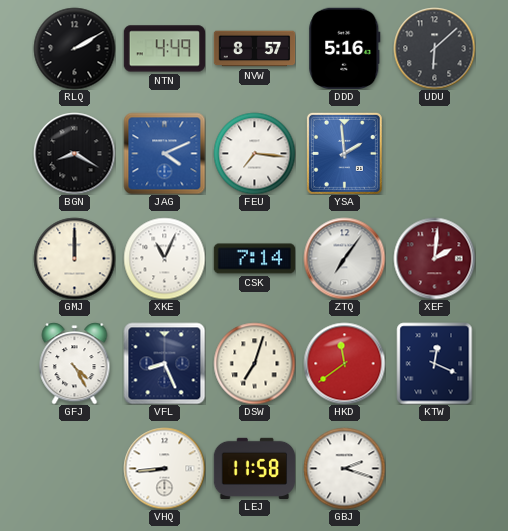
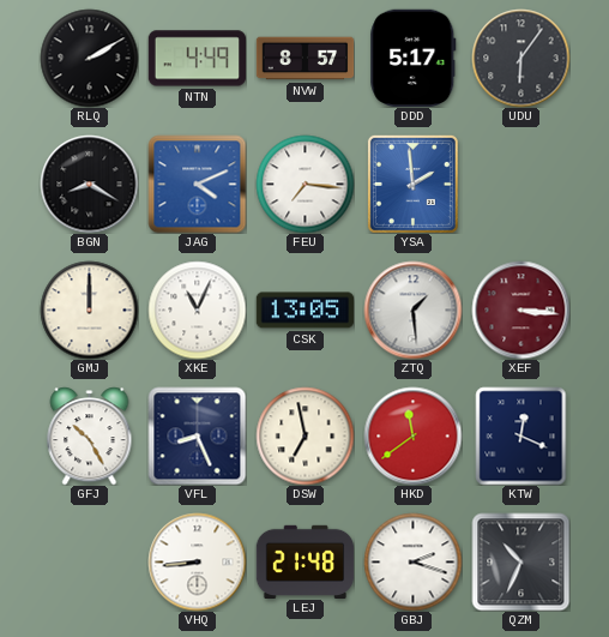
DDD: 5:16 -> 5:17 (414, 58)
UDU: 6:08 -> 6:06 (520, 58)
CSK: 7:14 -> 13:05 (304, 311)
ZTQ: 7:06 -> 1:29 (412, 310)
XEF: 2:01 -> 3:16 (520, 310)
GFJ: 4:25 -> 10:25 (90, 435)
DSW: 7:03 -> 6:58 (304, 435)
LEJ: 11:58 -> 21:48 (304, 561)
QZM: none -> 10:34 (520, 561)
